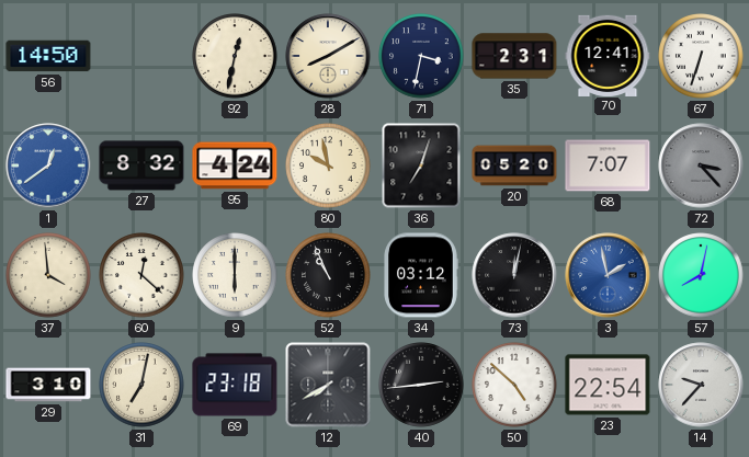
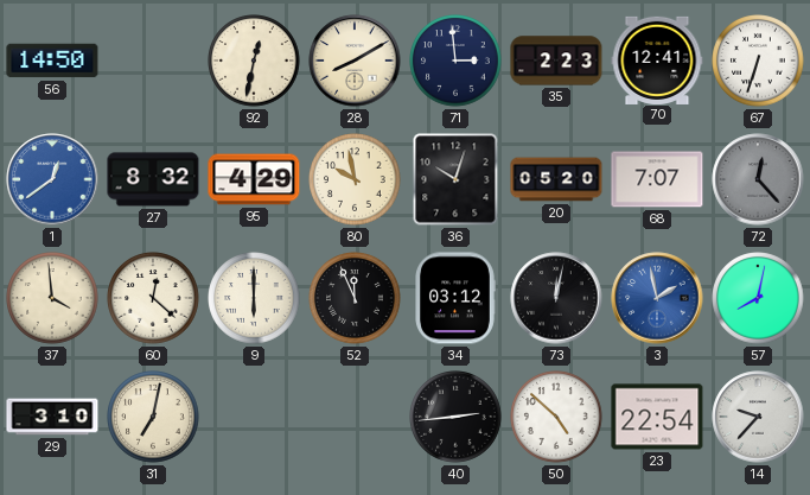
71: 3:32 -> 2:59 (455, 61)
35: 2:31 -> 2:23 (556, 61)
95: 4:24 -> 4:29 (254, 179)
36: 7:03 -> 10:03 (455, 179)
72: 3:23 -> 12:23 (758, 179)
52: 10:56 -> 11:56 (355, 298)
69: 23:18 -> none (235, 385)
12: 7:40 -> none (328, 385)
